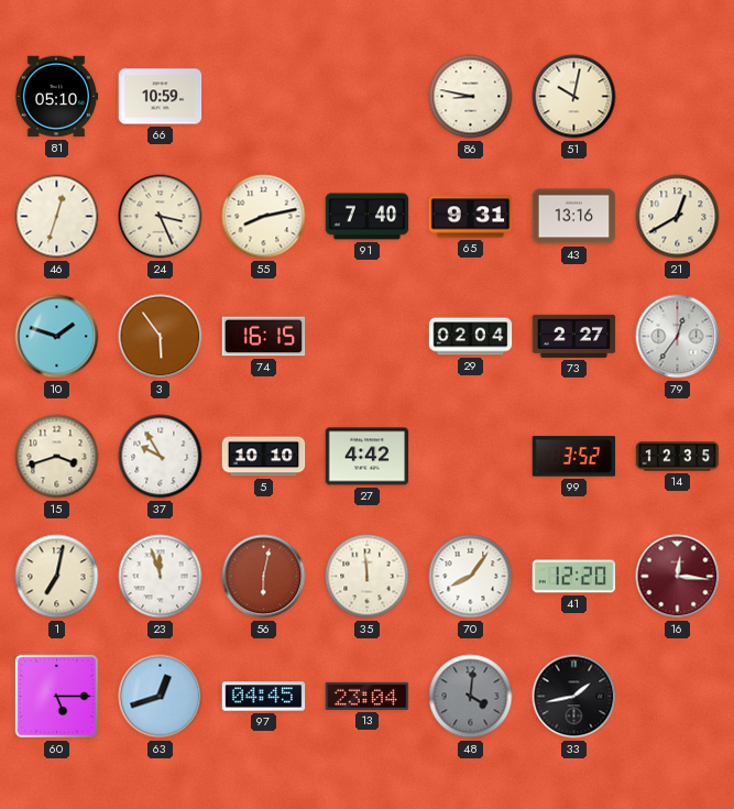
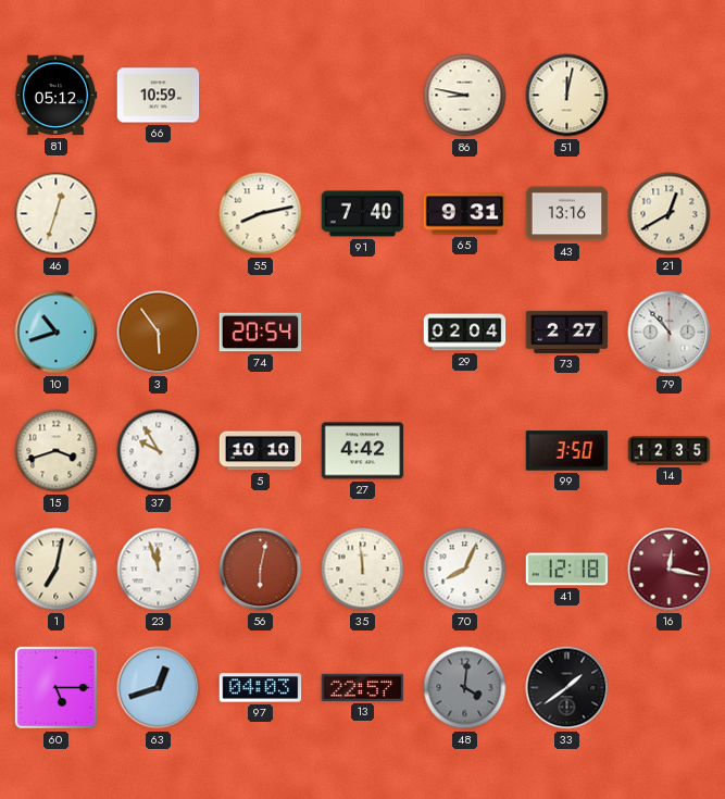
81: 05:10 -> 05:12 (55, 96)
51: 10:02 -> 12:02 (567, 96)
24: 3:26 -> none (161, 217)
10: 1:48 -> 10:42 (57, 333)
74: 16:15 -> 20:54 (261, 333)
79: 12:36 -> 10:53 (670, 333)
99: 3:52 -> 3:50 (567, 451)
70: 8:06 -> 8:04 (465, 570)
41: 12:20 -> 12:18 (567, 570)
16: 12:16 -> 12:17 (670, 570)
97: 04:45 -> 04:03 (261, 688)
13: 23:04 -> 22:57 (363, 687)
33: 1:43 -> 1:39 (567, 688)
